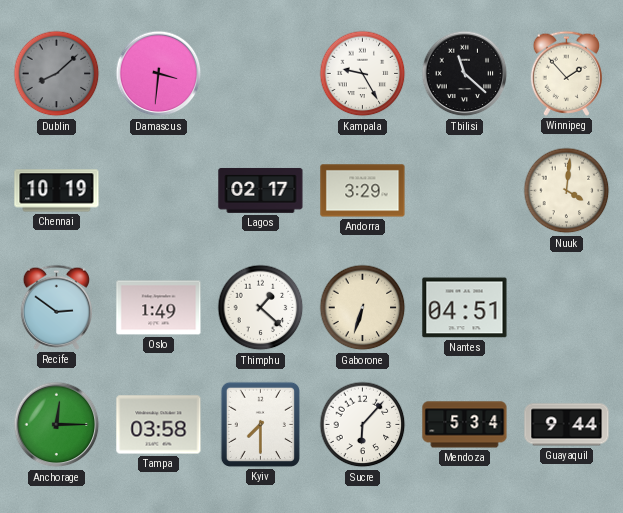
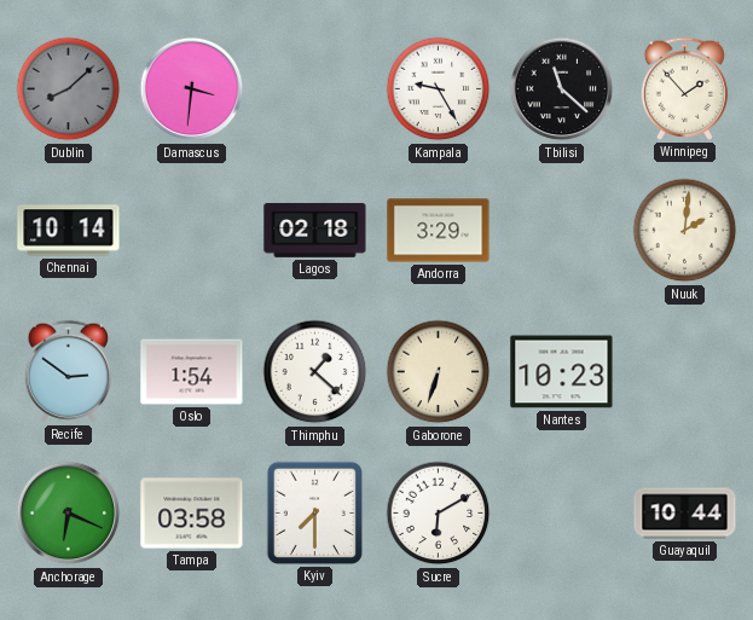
Chennai: 10:19 -> 10:14 (69, 231)
Lagos: 02:17 -> 02:18 (315, 230)
Nuuk: 4:01 -> 2:01 (685, 231)
Oslo: 1:49 -> 1:54 (192, 372)
Nantes: 04:51 -> 10:23 (562, 372)
Anchorage: 12:15 -> 6:19 (69, 514)
Sucre: 6:07 -> 6:10 (439, 514)
Mendoza: 5:34 -> none (465, 425)
Guayaquil: 9:44 -> 10:44 (685, 514)
